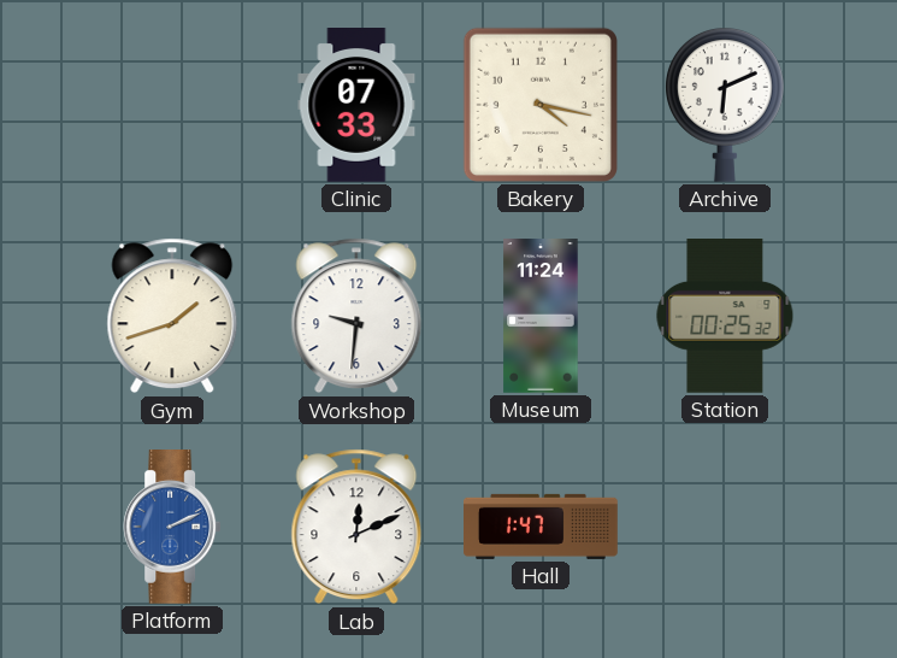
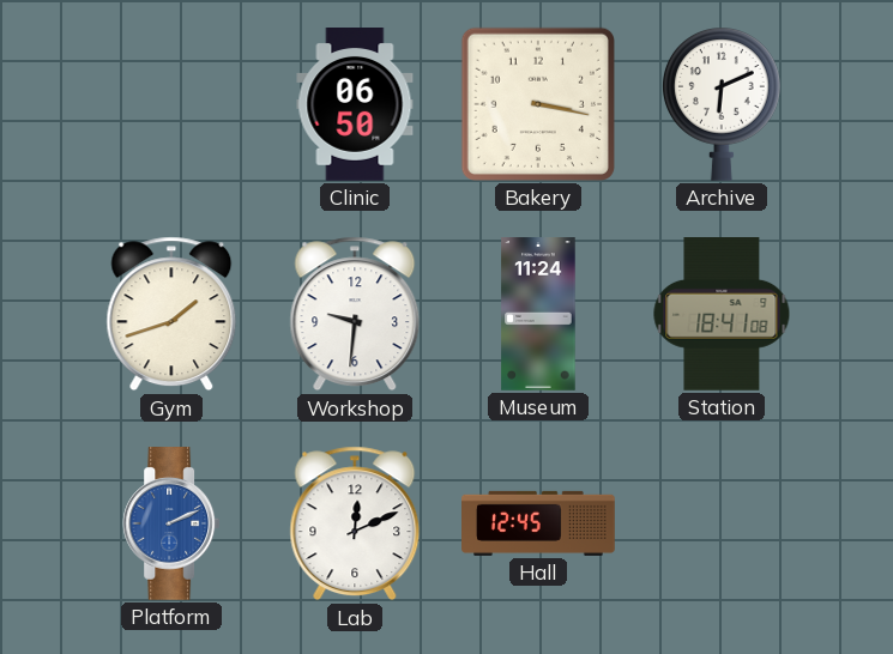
Clinic: 07:33 -> 06:50 (355, 105)
Bakery: 4:17 -> 3:17 (538, 104)
Station: 00:25 -> 18:41 (722, 315)
Hall: 1:47 -> 12:45 (539, 523)
